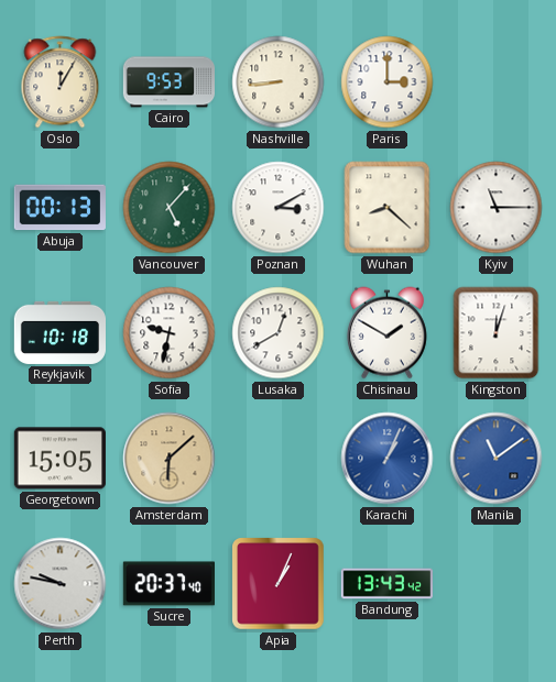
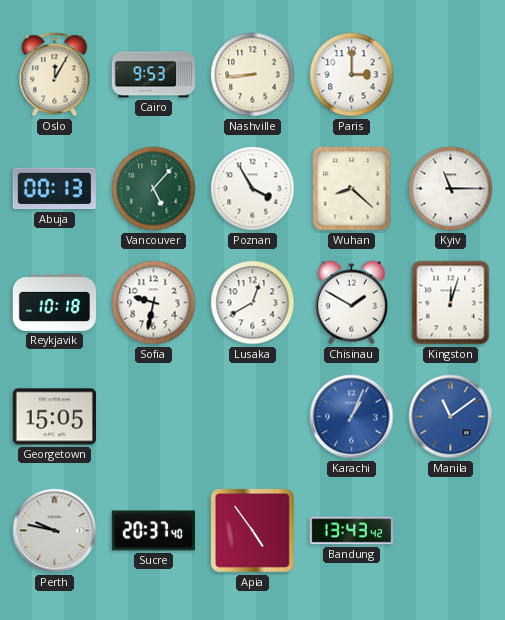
Poznan: 3:10 -> 3:55 (253, 189)
Amsterdam: 6:08 -> none (170, 459)
Apia: 1:04 -> 4:54 (253, 531)
